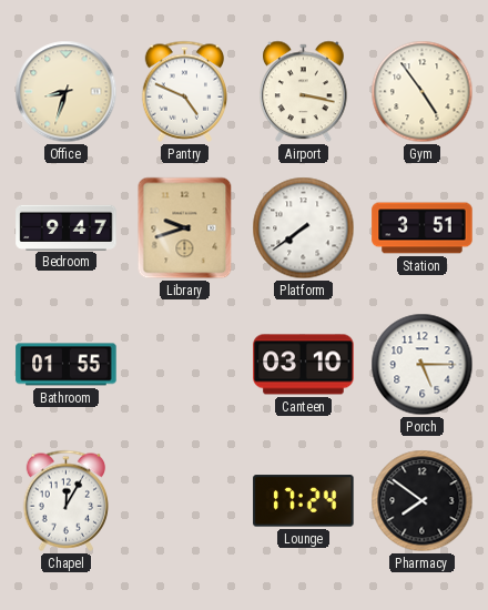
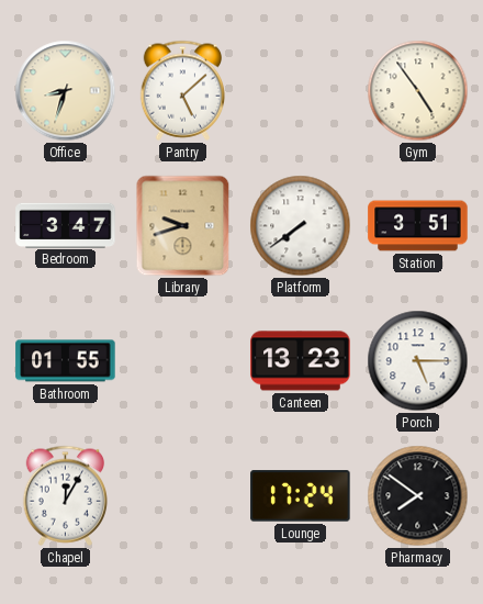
Pantry: 4:49 -> 5:08 (183, 90)
Airport: 3:17 -> none (304, 92)
Bedroom: 9:47 -> 3:47 (66, 225)
Canteen: 03:10 -> 13:23 (301, 361)
